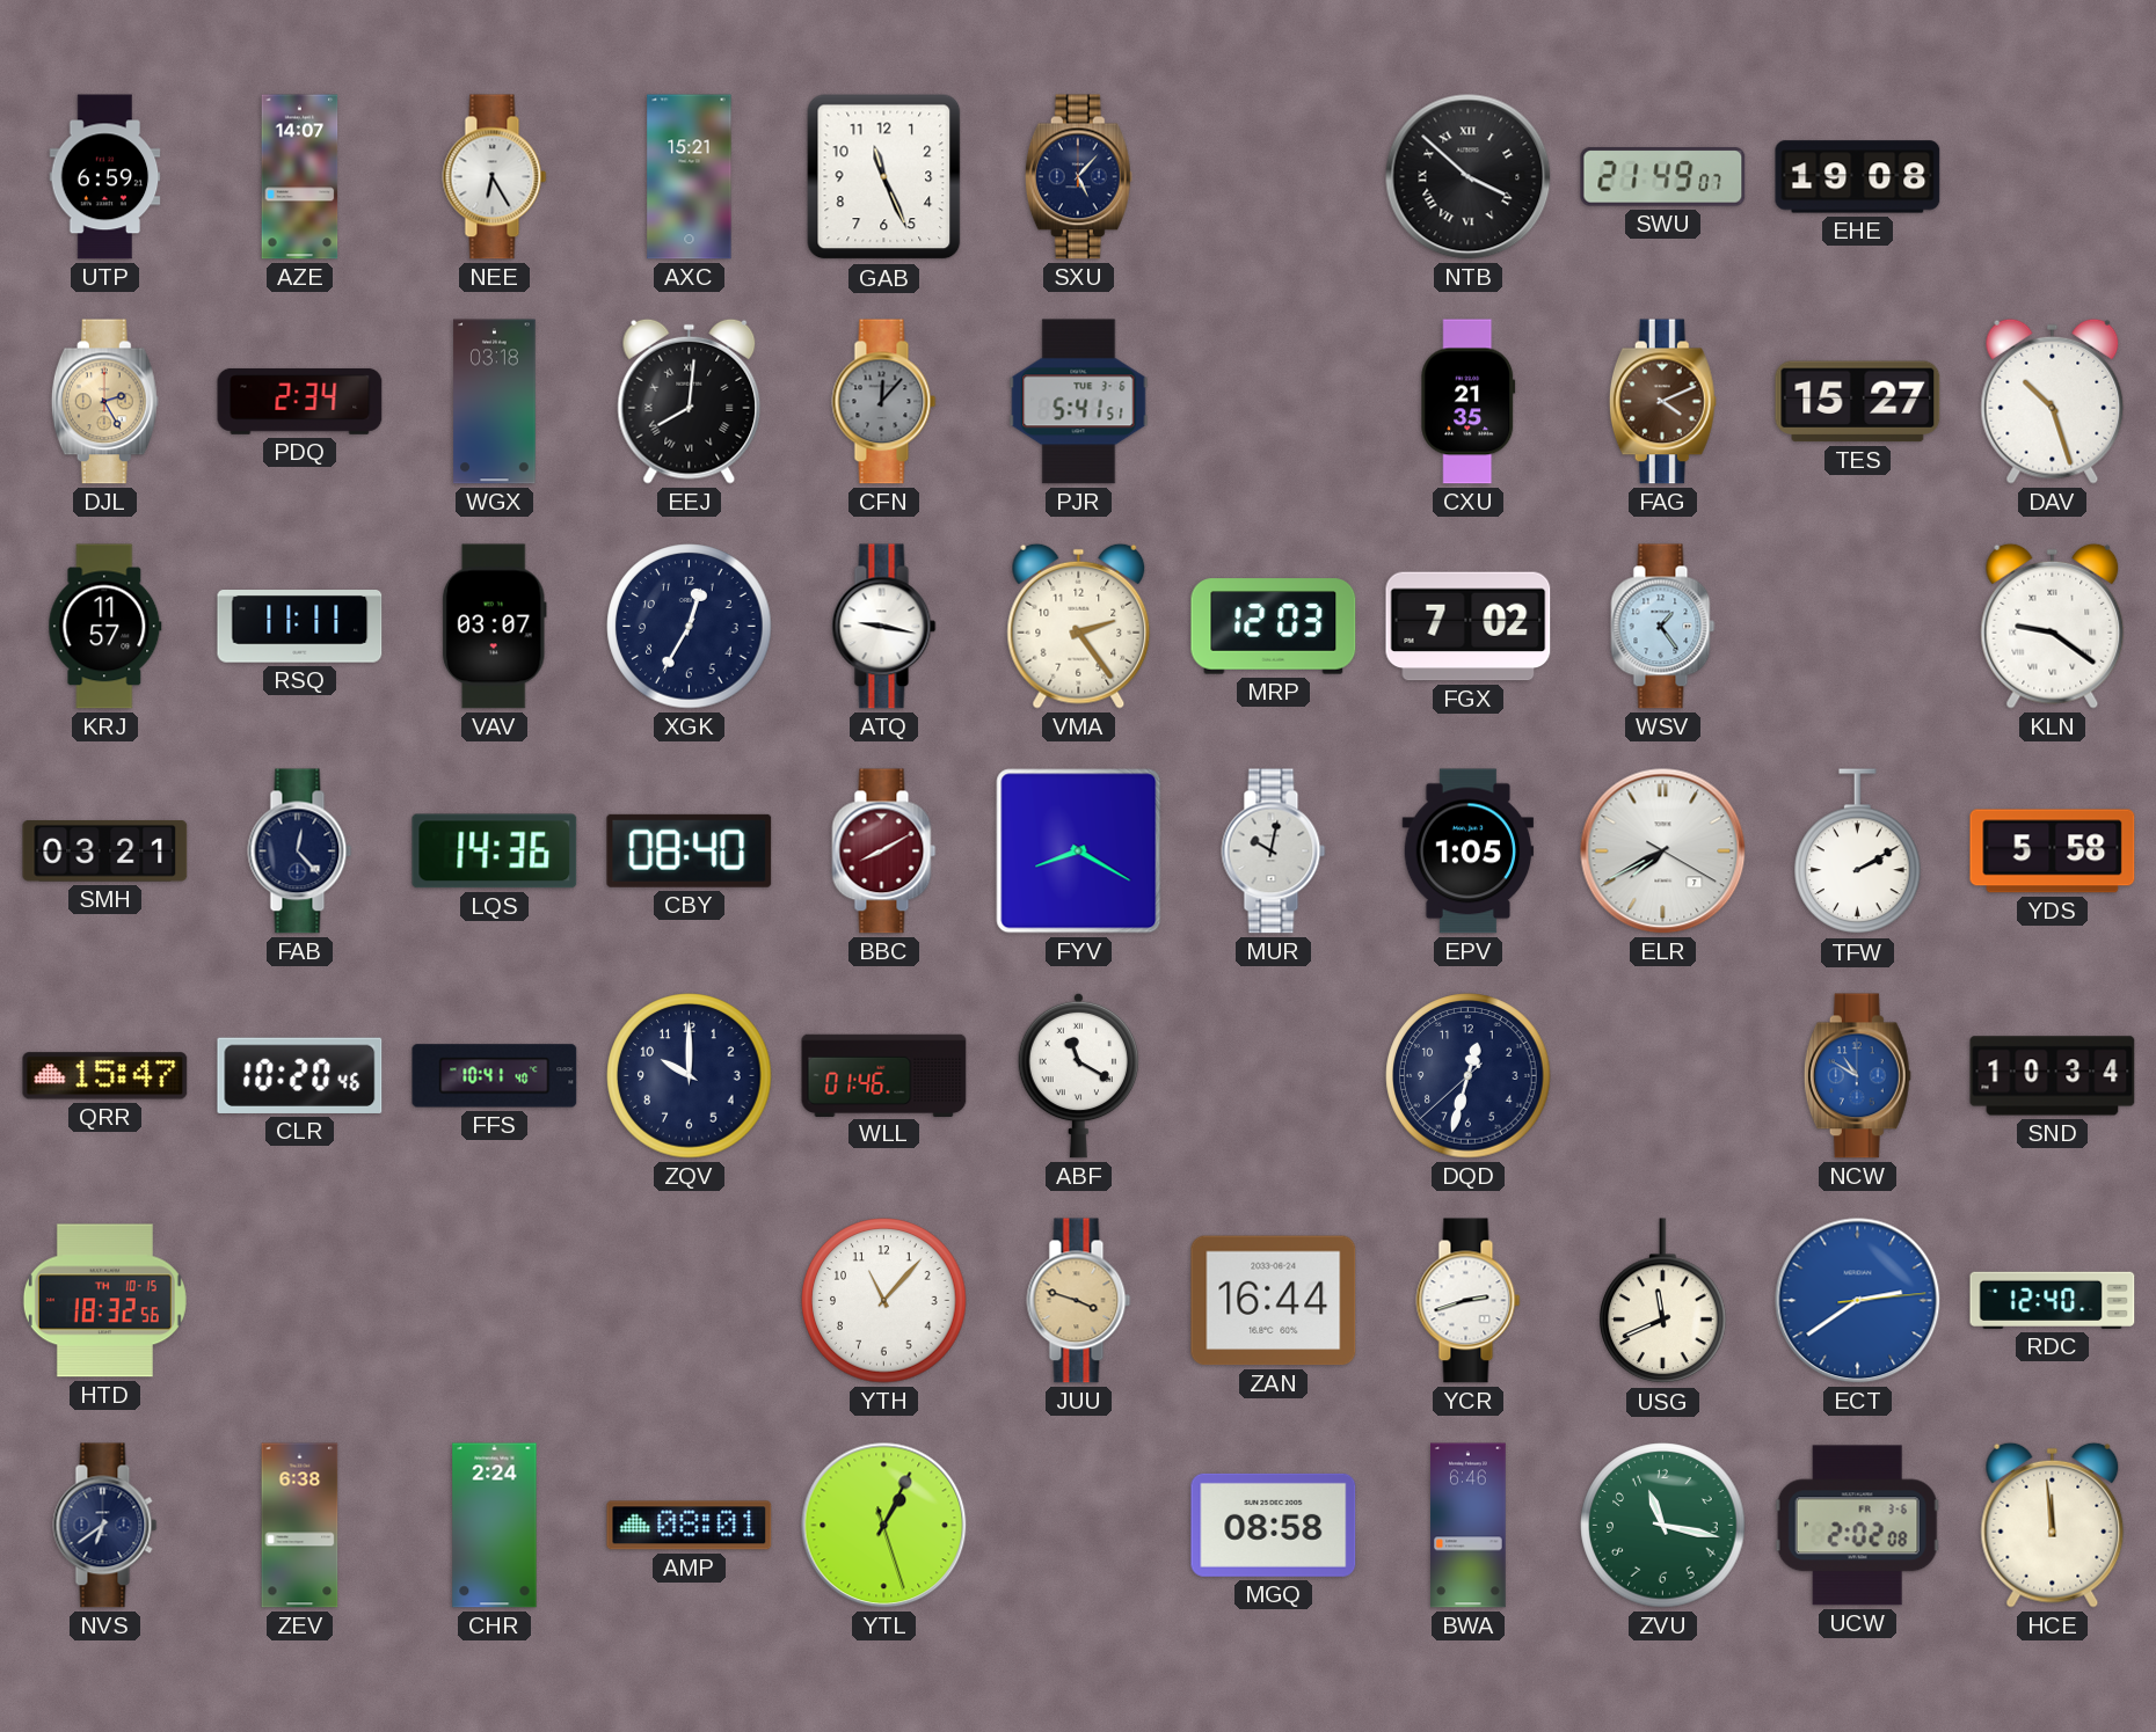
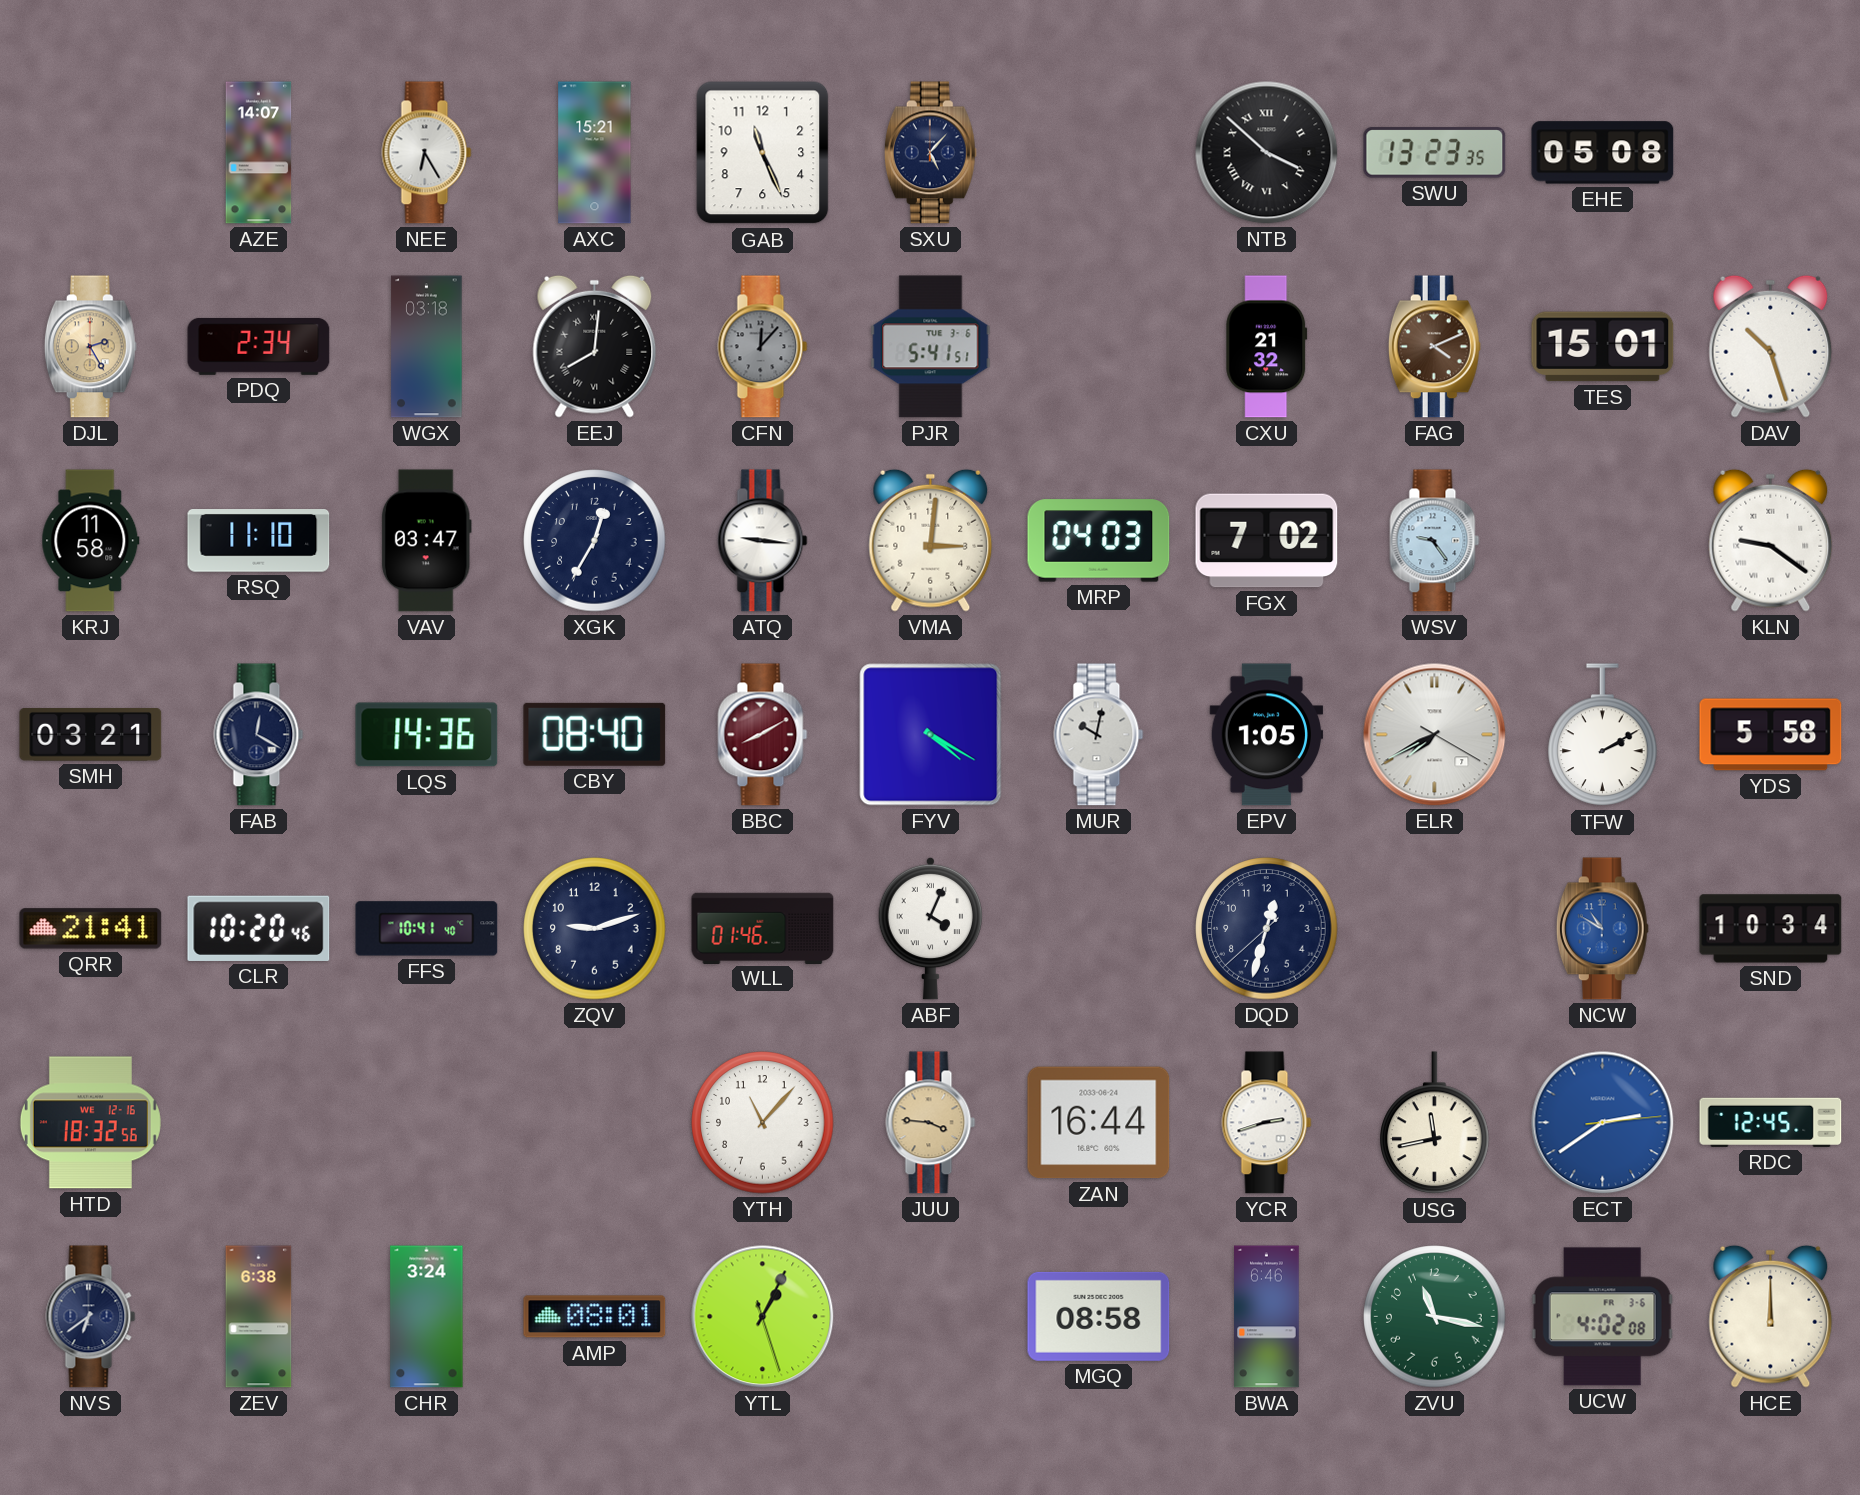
UTP: 6:59 -> none (105, 177)
SWU: 21:49 -> 13:23 (1435, 153)
EHE: 19:08 -> 05:08 (1603, 153)
CXU: 21:35 -> 21:32 (1267, 347)
TES: 15:27 -> 15:01 (1603, 347)
KRJ: 11:57 -> 11:58 (91, 541)
RSQ: 11:11 -> 11:10 (259, 541)
VAV: 03:07 -> 03:47 (426, 541)
ATQ: 9:17 -> 9:16 (763, 541)
VMA: 2:24 -> 3:01 (931, 540)
MRP: 12:03 -> 04:03 (1099, 541)
WSV: 1:24 -> 9:24 (1435, 541)
FAB: 12:23 -> 12:20 (259, 735)
FYV: 8:20 -> 4:20 (931, 735)
QRR: 15:47 -> 21:41 (91, 929)
ZQV: 10:00 -> 9:12 (595, 929)
ABF: 11:20 -> 4:04 (930, 928)
HTD date: TH 10-15 -> WE 12-16 (90, 1123)
JUU: 3:48 -> 3:46 (931, 1123)
USG: 11:41 -> 11:43 (1435, 1123)
RDC: 12:40 -> 12:45 (1771, 1122)
CHR: 2:24 -> 3:24 (427, 1317)
UCW: 2:02 -> 4:02 (1602, 1317)
HCE: 11:59 -> 12:00 (1771, 1316)
